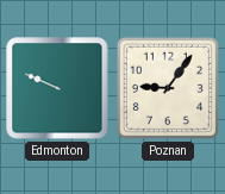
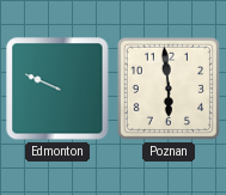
Poznan: 9:06 -> 5:59 (169, 89)
